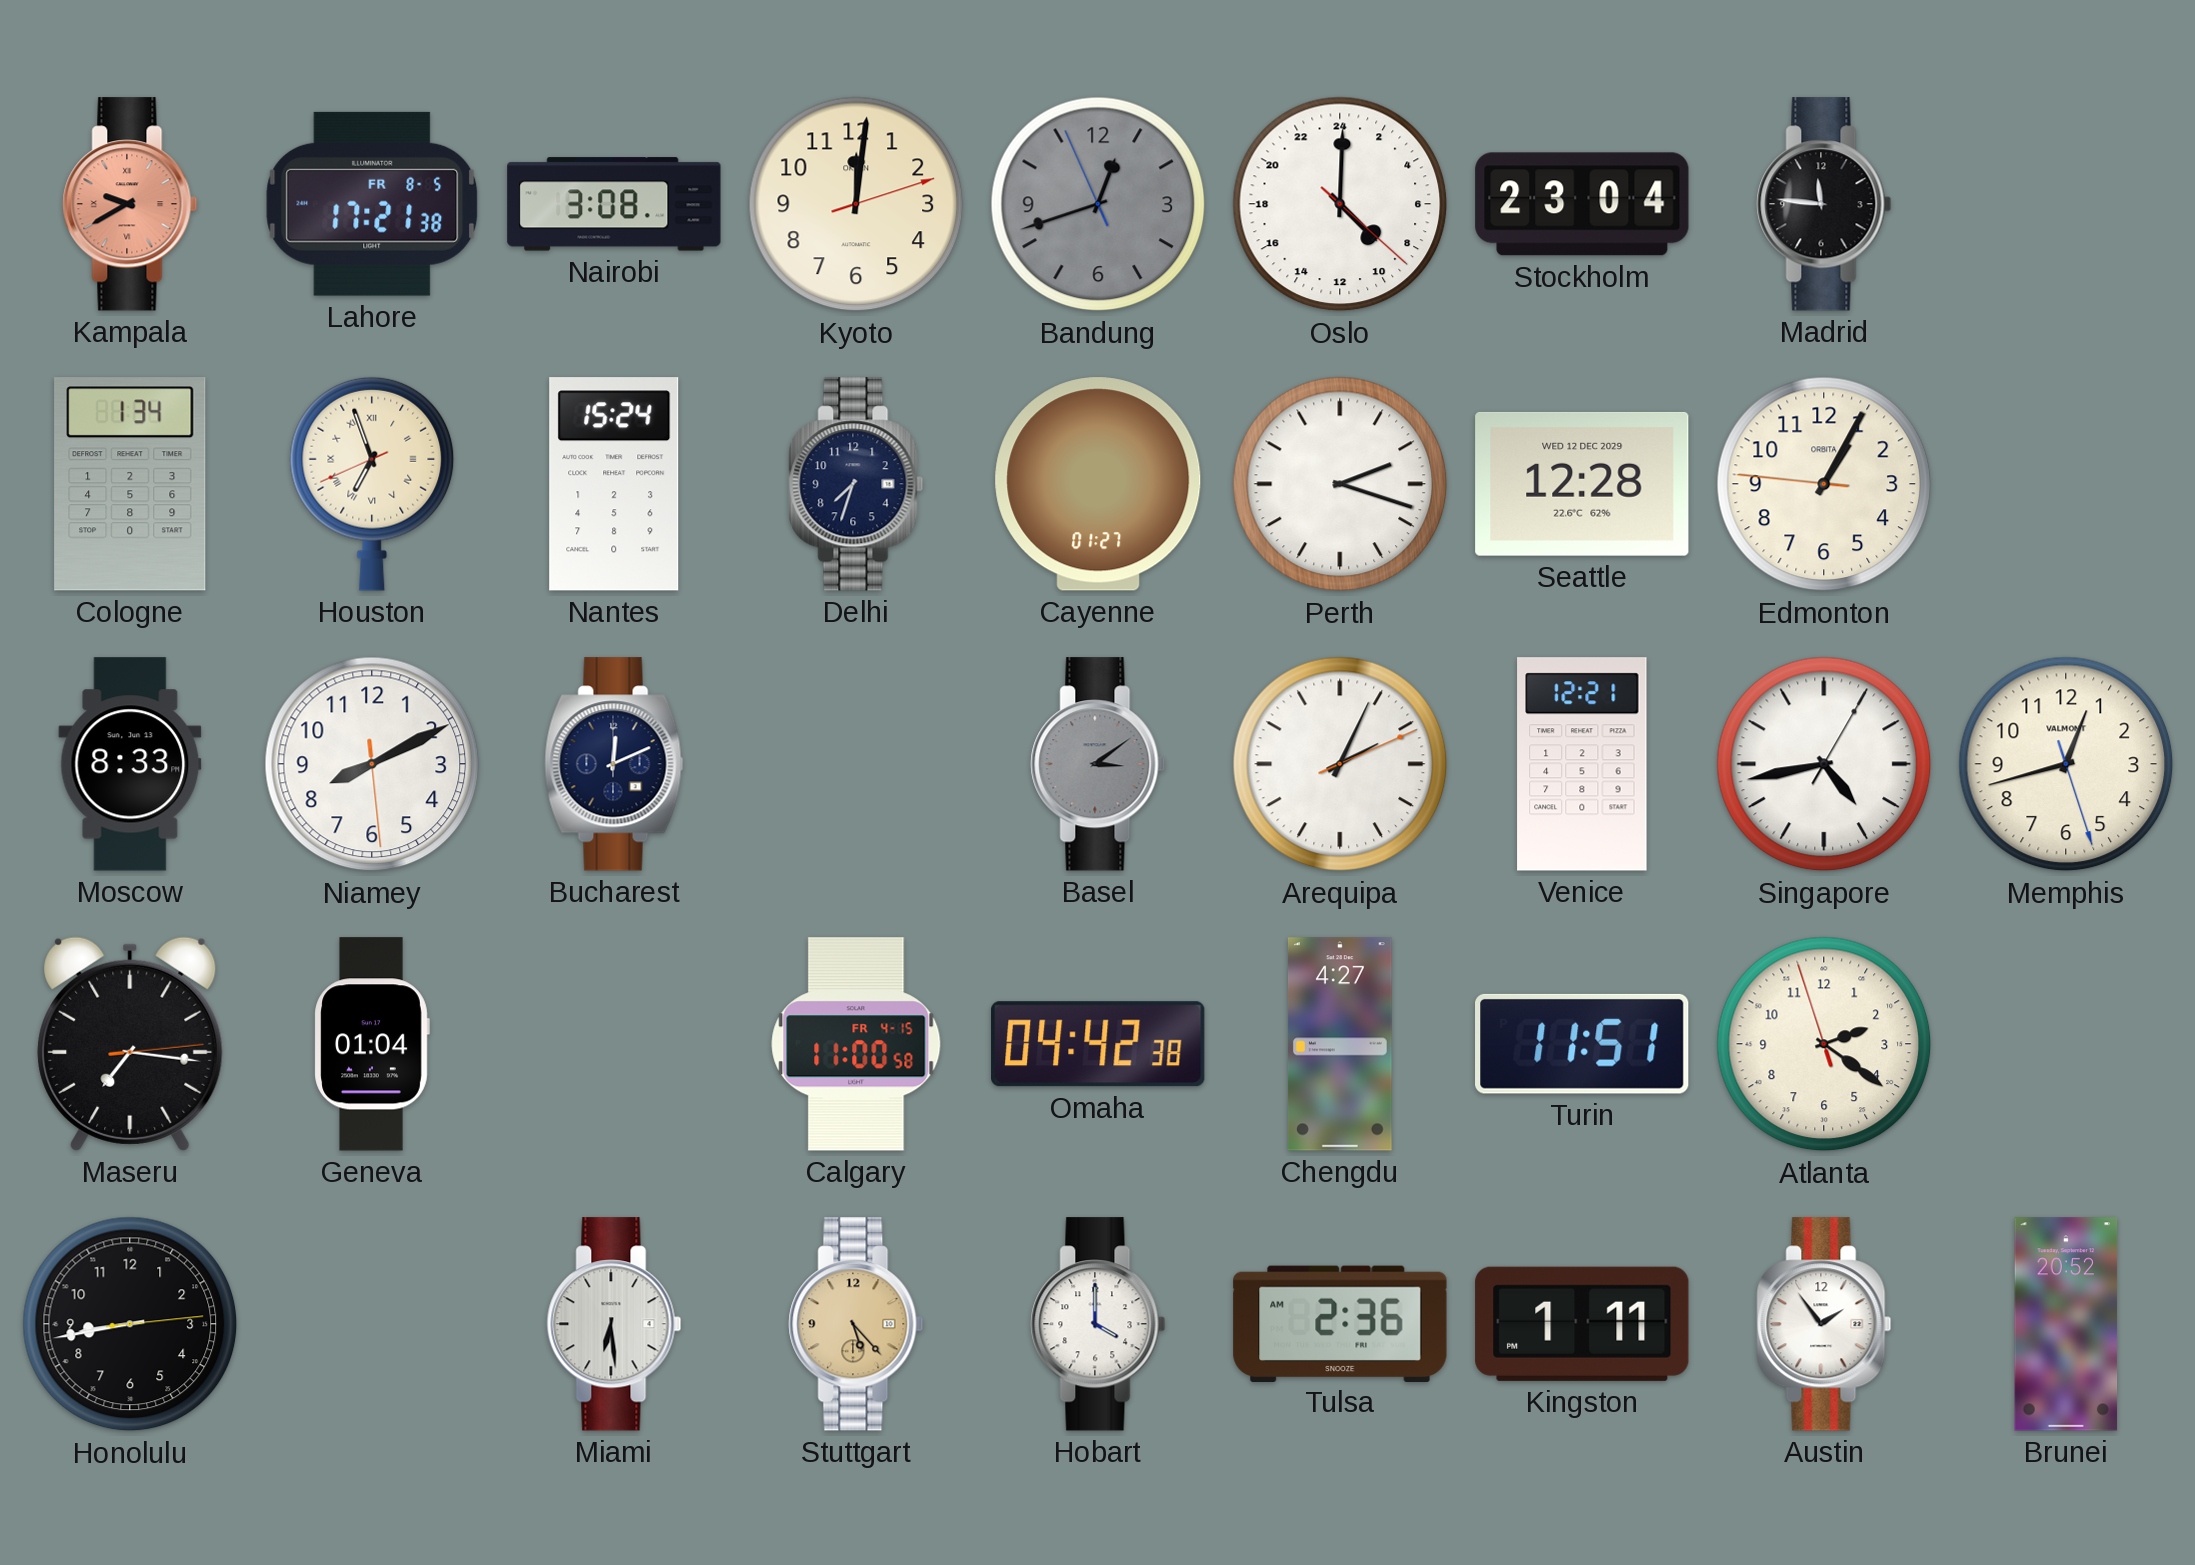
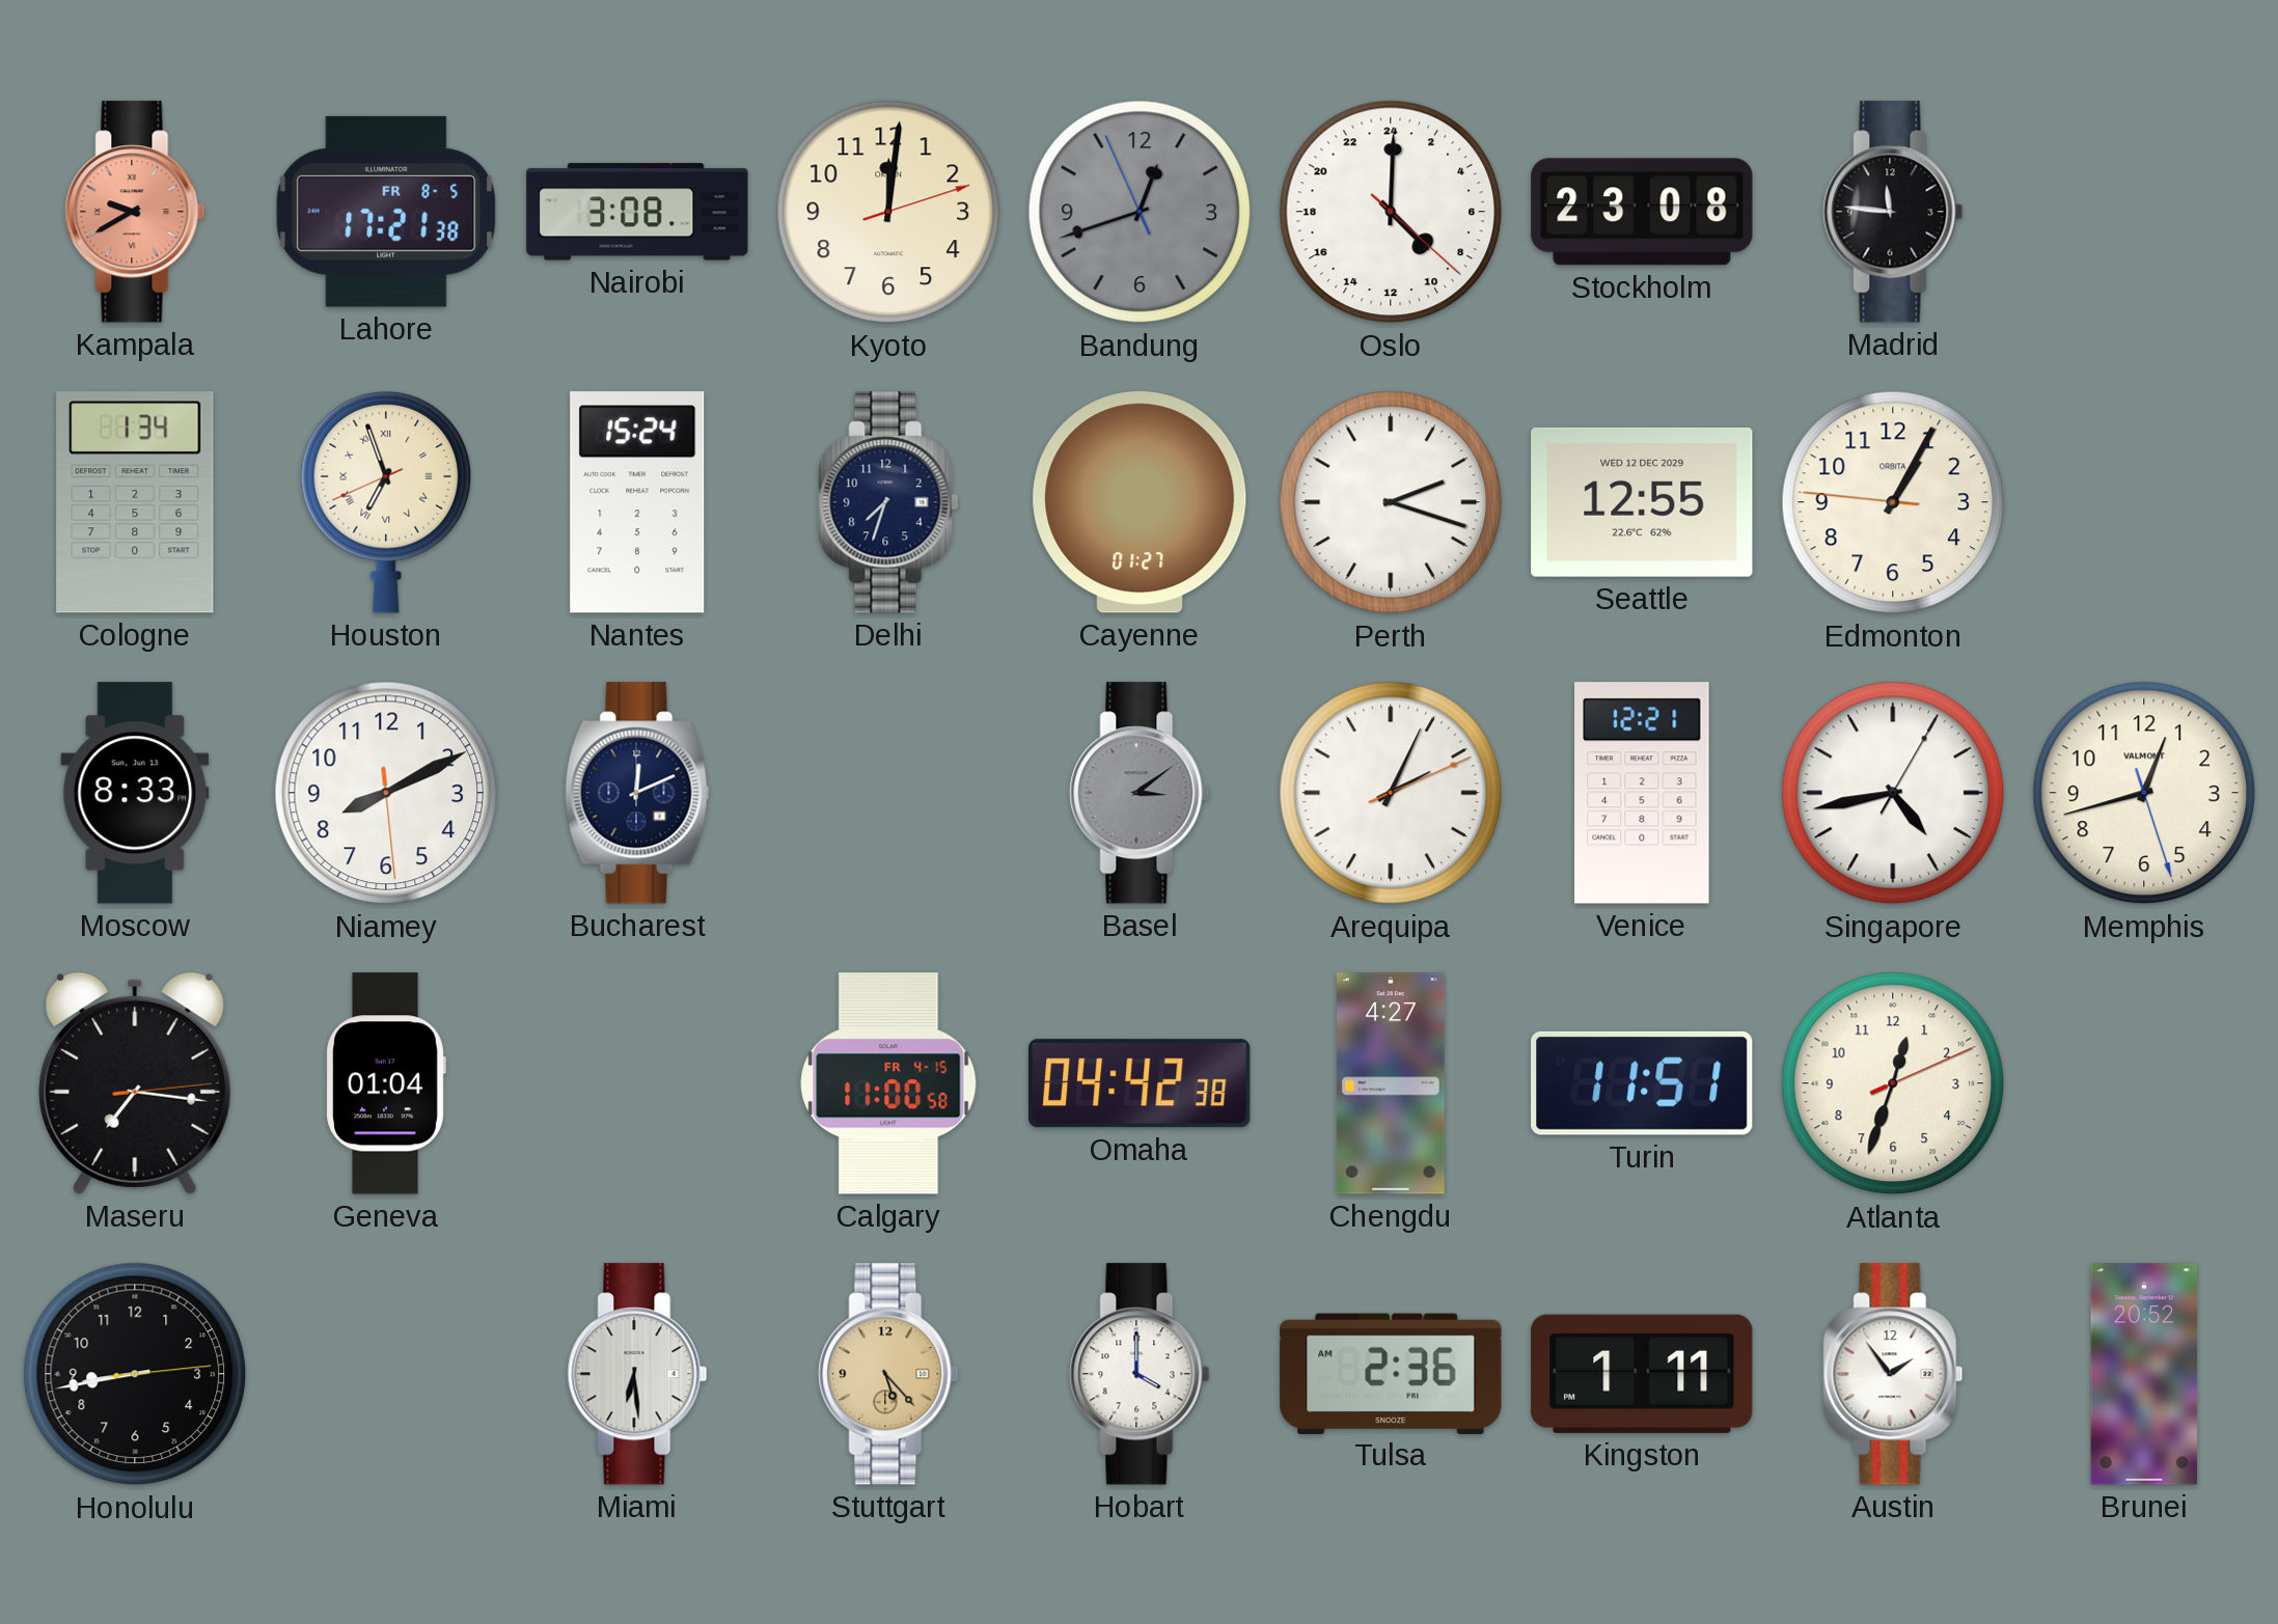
Stockholm: 23:04 -> 23:08 (1642, 212)
Seattle: 12:28 -> 12:55 (1642, 502)
Atlanta: 2:20 -> 12:33 (1893, 1083)
